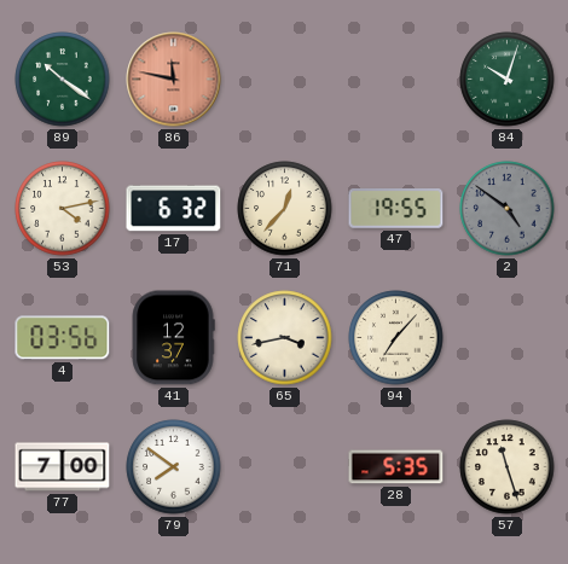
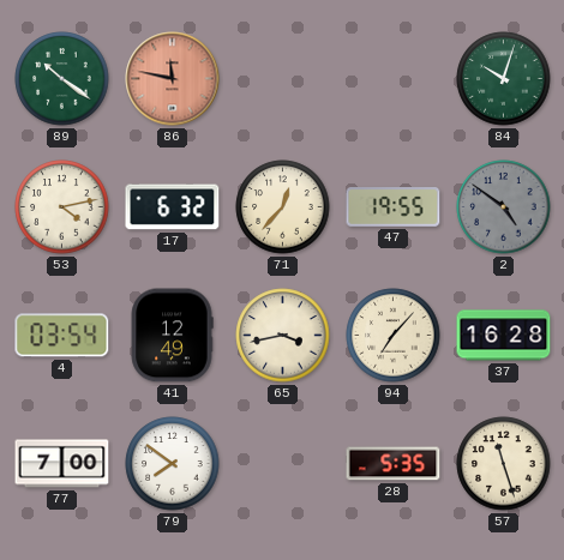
4: 03:56 -> 03:54 (62, 336)
41: 12:37 -> 12:49 (172, 336)
37: none -> 16:28 (504, 336)
